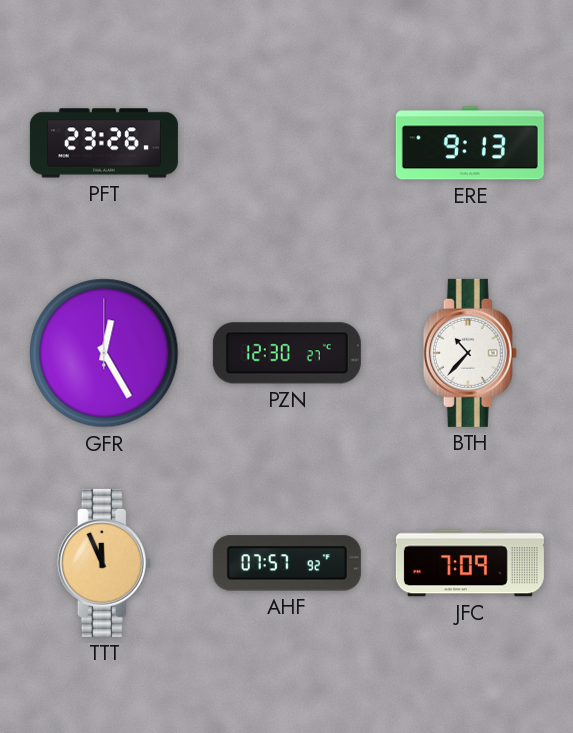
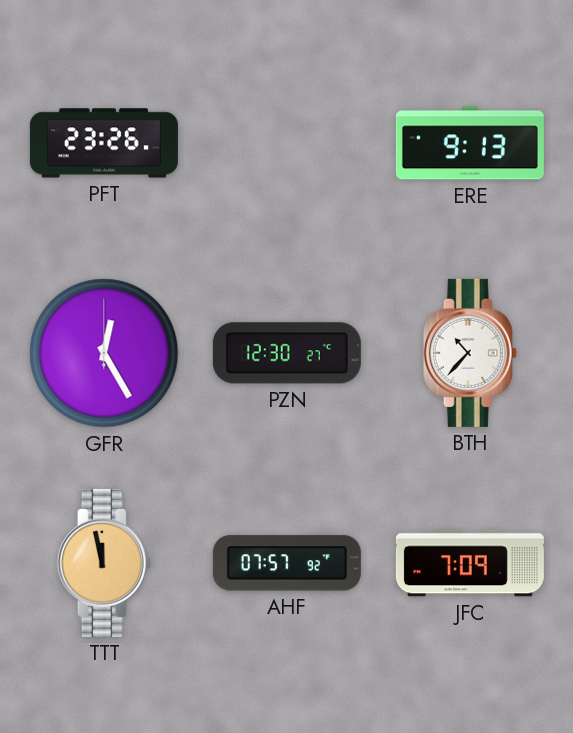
TTT: 11:56 -> 11:58 (104, 563)
